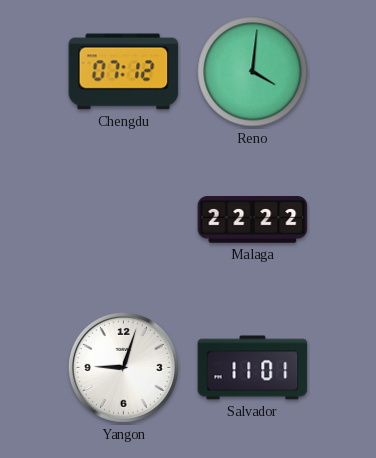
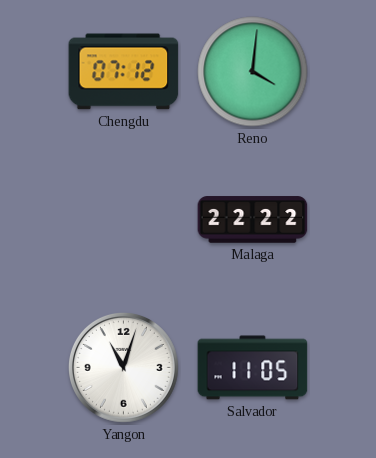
Yangon: 9:03 -> 11:03 (124, 368)
Salvador: 11:01 -> 11:05 (253, 368)
